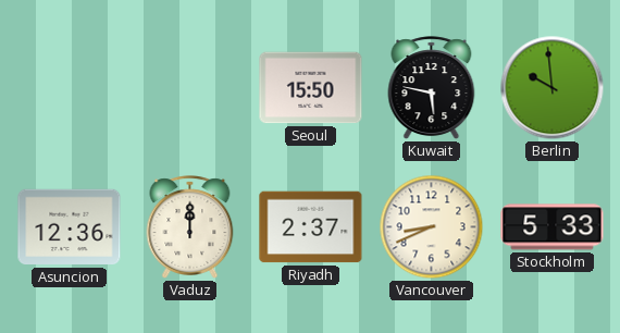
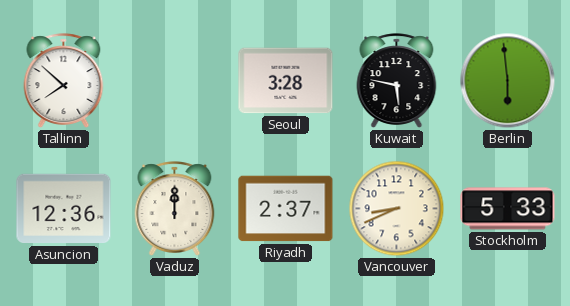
Tallinn: none -> 7:52 (64, 81)
Seoul: 15:50 -> 3:28 (286, 81)
Berlin: 9:59 -> 5:59 (508, 81)
